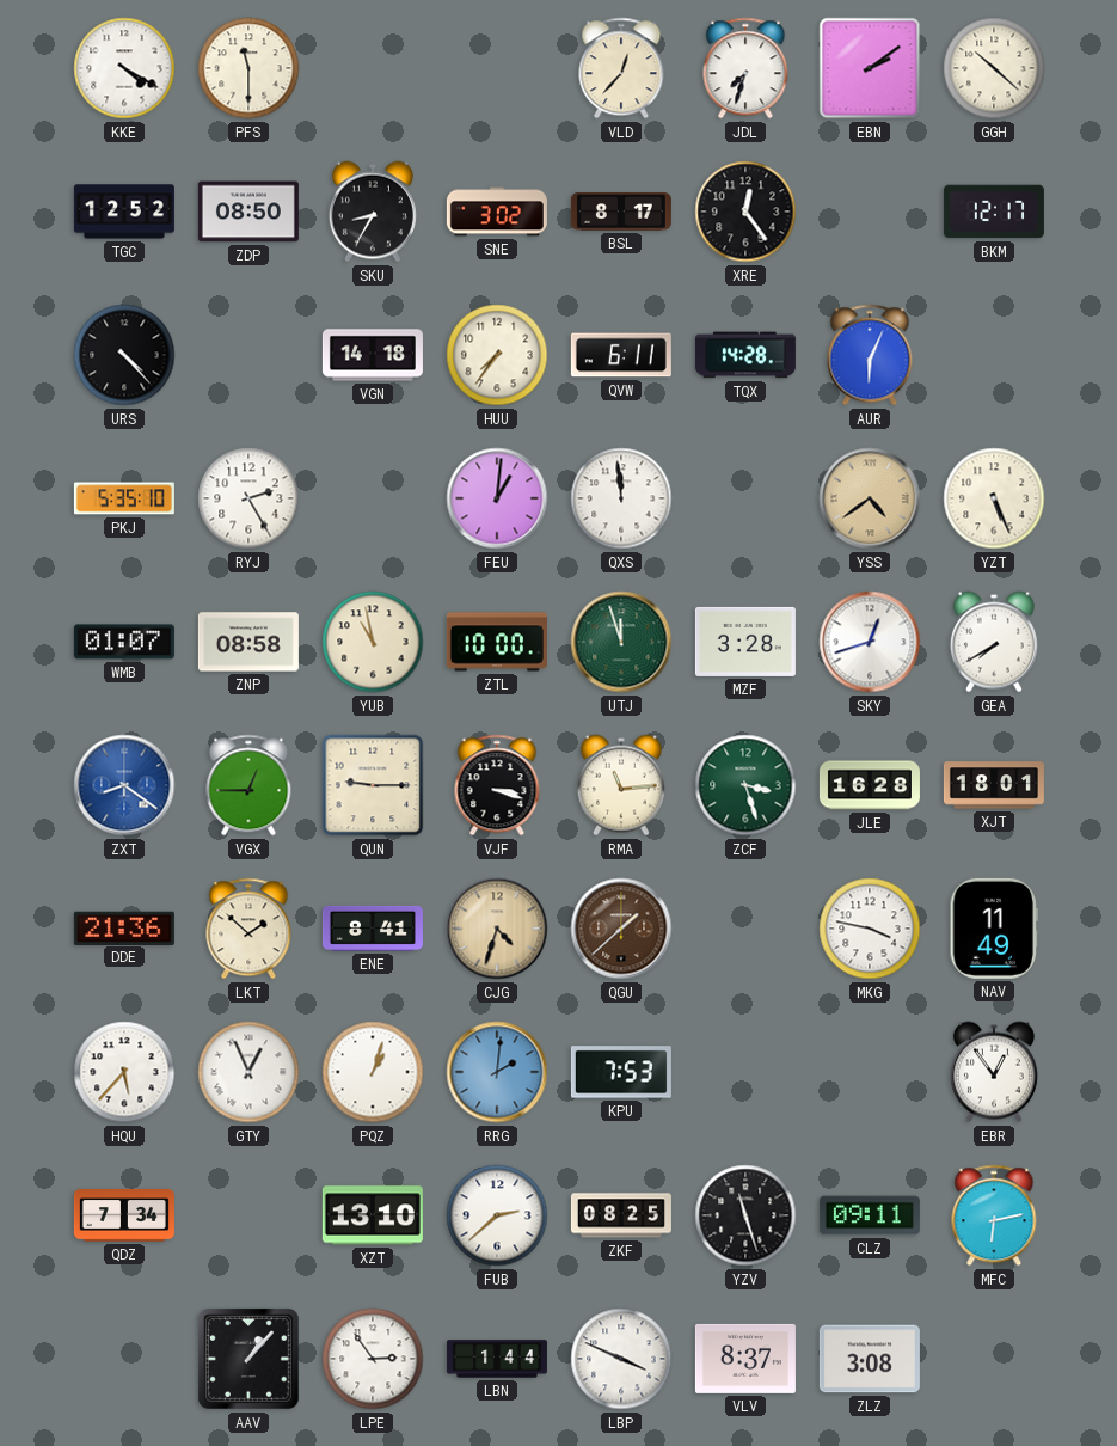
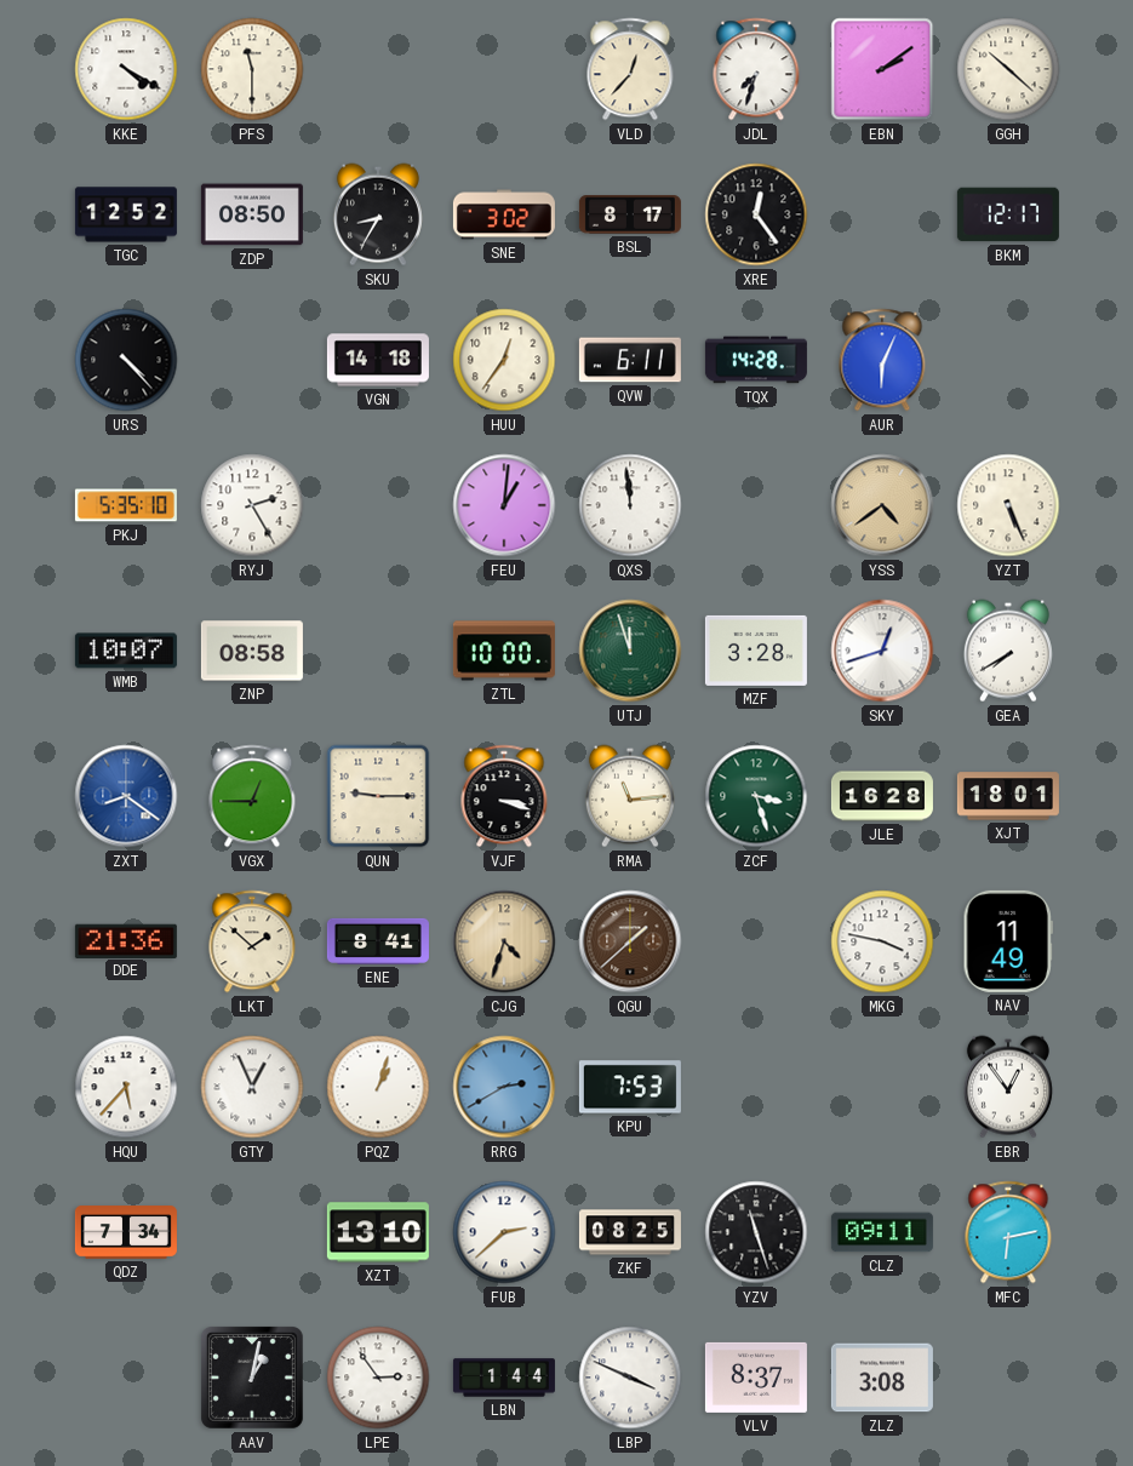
HUU: 7:36 -> 12:36 (504, 360)
WMB: 01:07 -> 10:07 (126, 651)
YUB: 10:58 -> none (373, 642)
RRG: 2:01 -> 2:40 (504, 1087)
AAV: 1:07 -> 1:02 (252, 1378)
